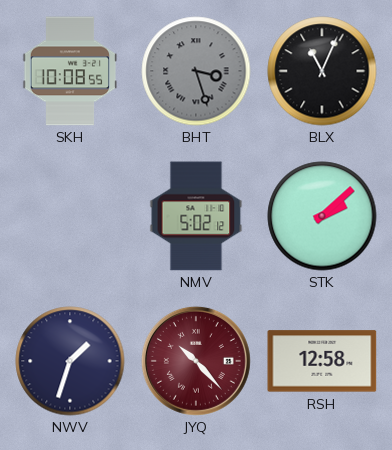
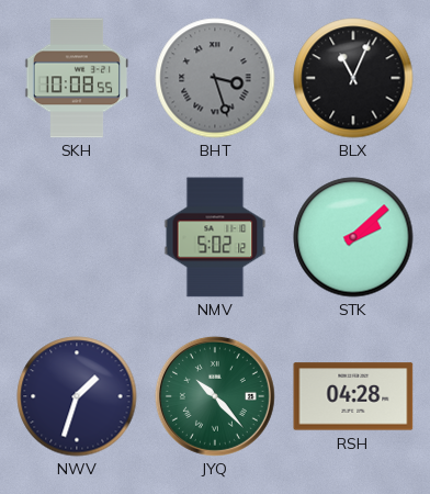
JYQ dial: burgundy -> green (215, 396)
RSH: 12:58 -> 04:28 (353, 396)
